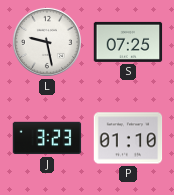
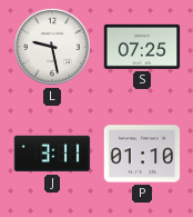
J: 3:23 -> 3:11 (52, 154)
